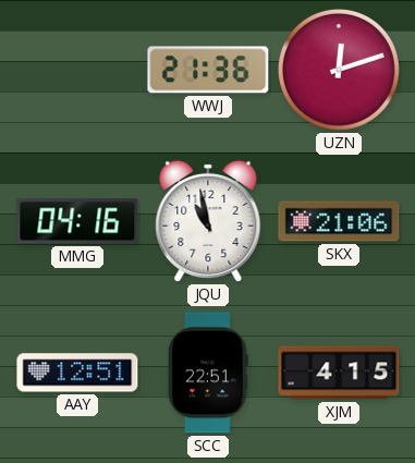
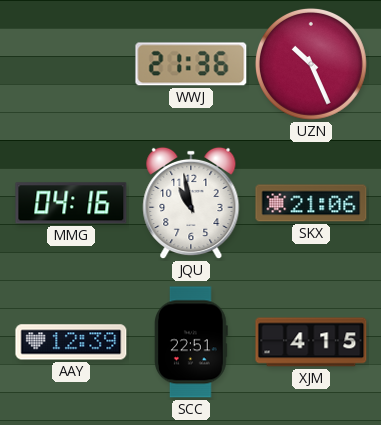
UZN: 12:12 -> 10:26 (311, 64)
AAY: 12:51 -> 12:39 (71, 342)
